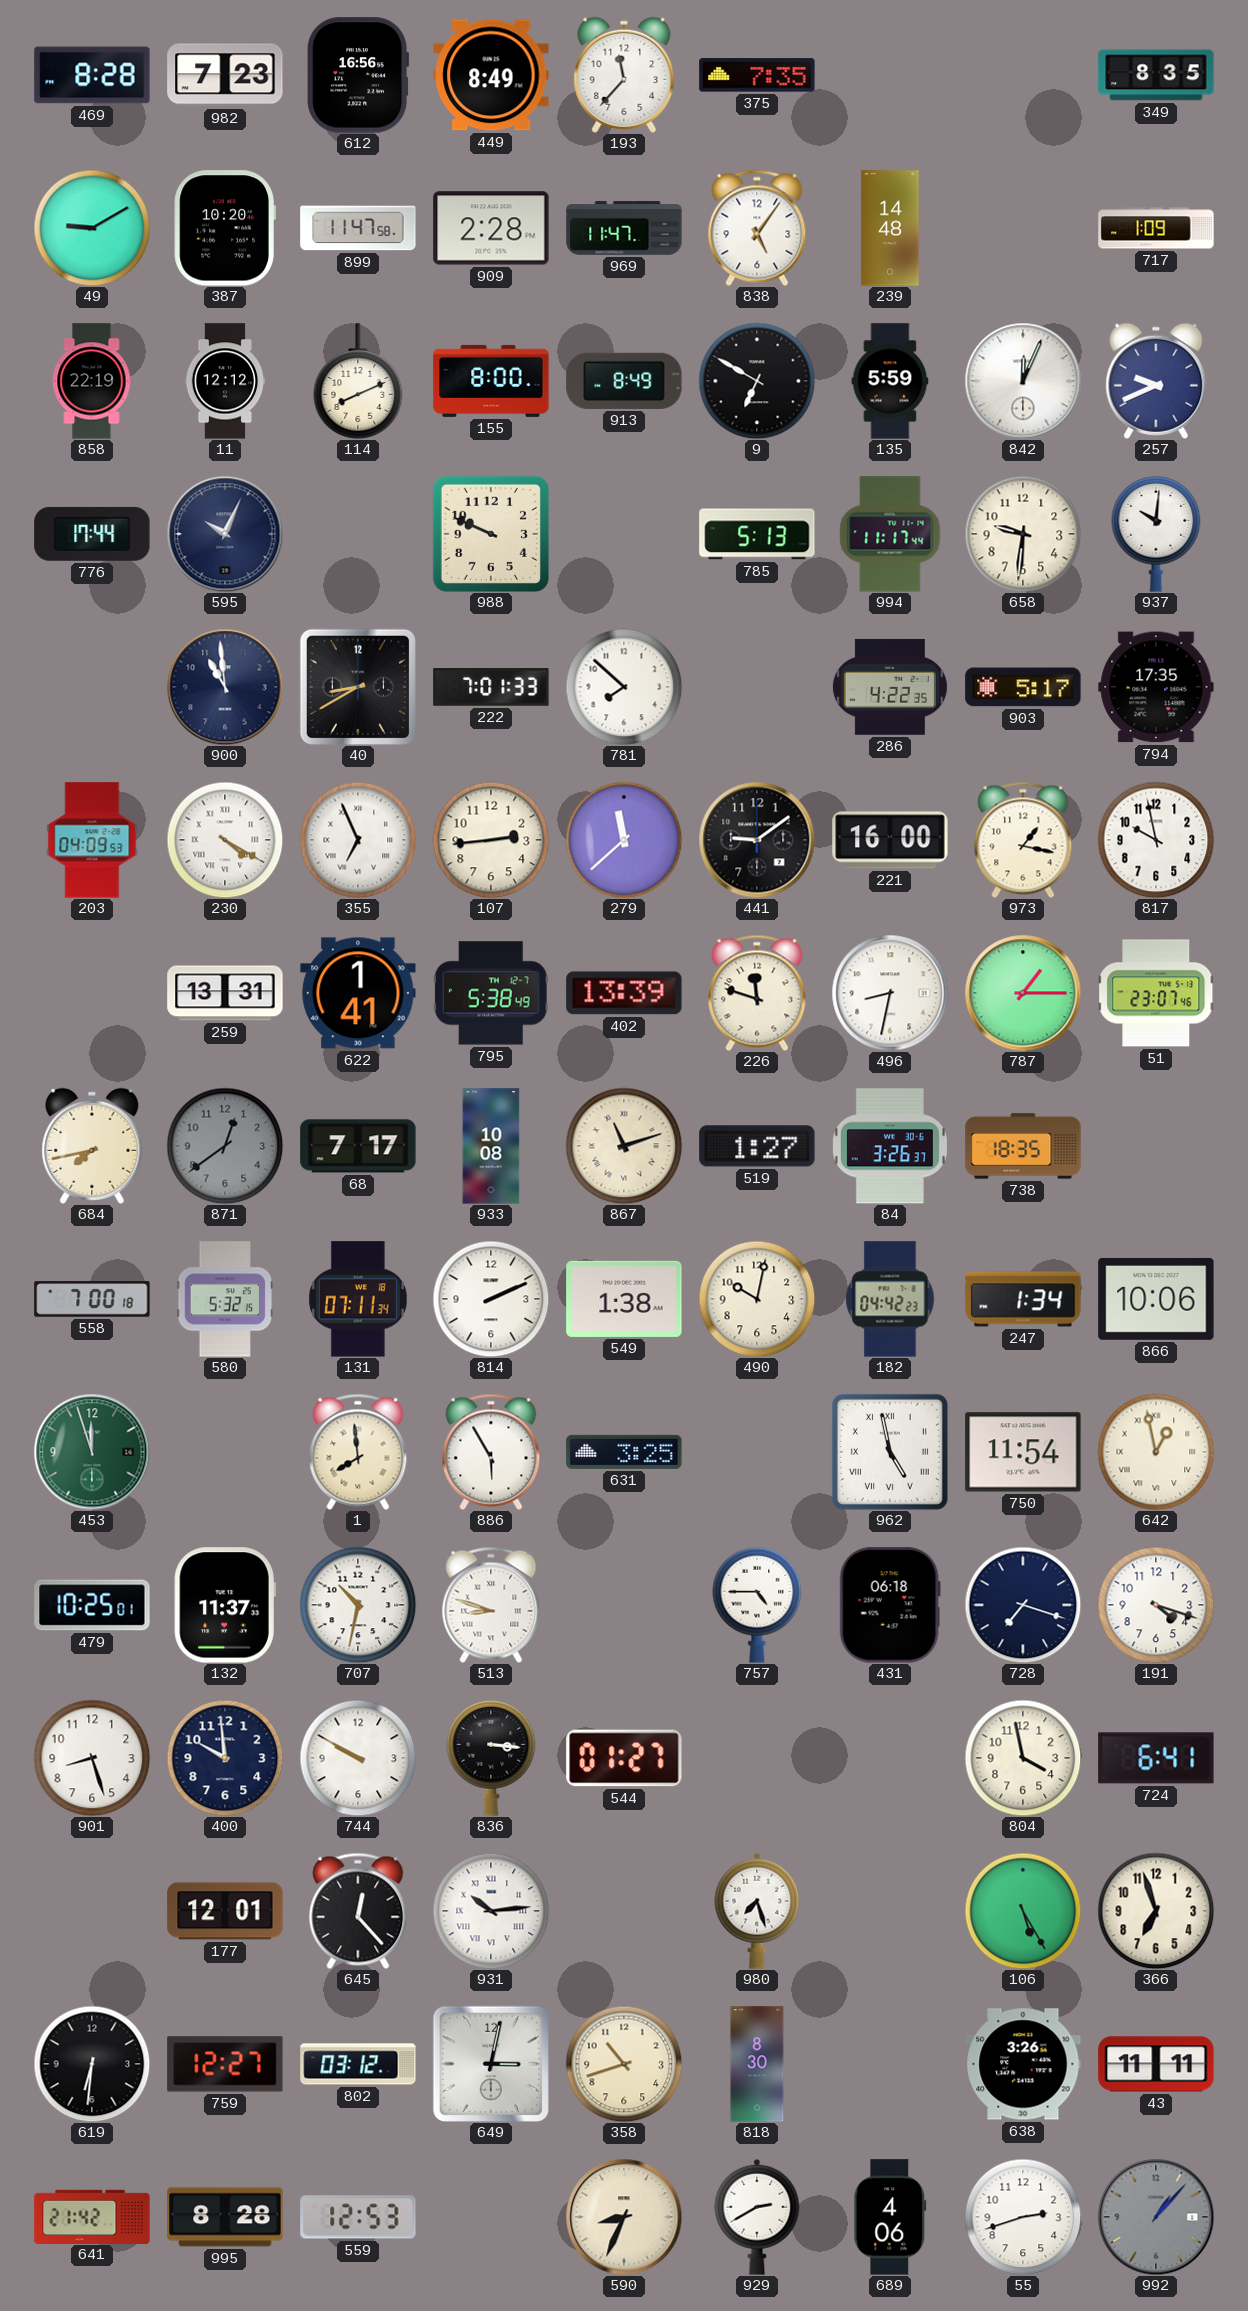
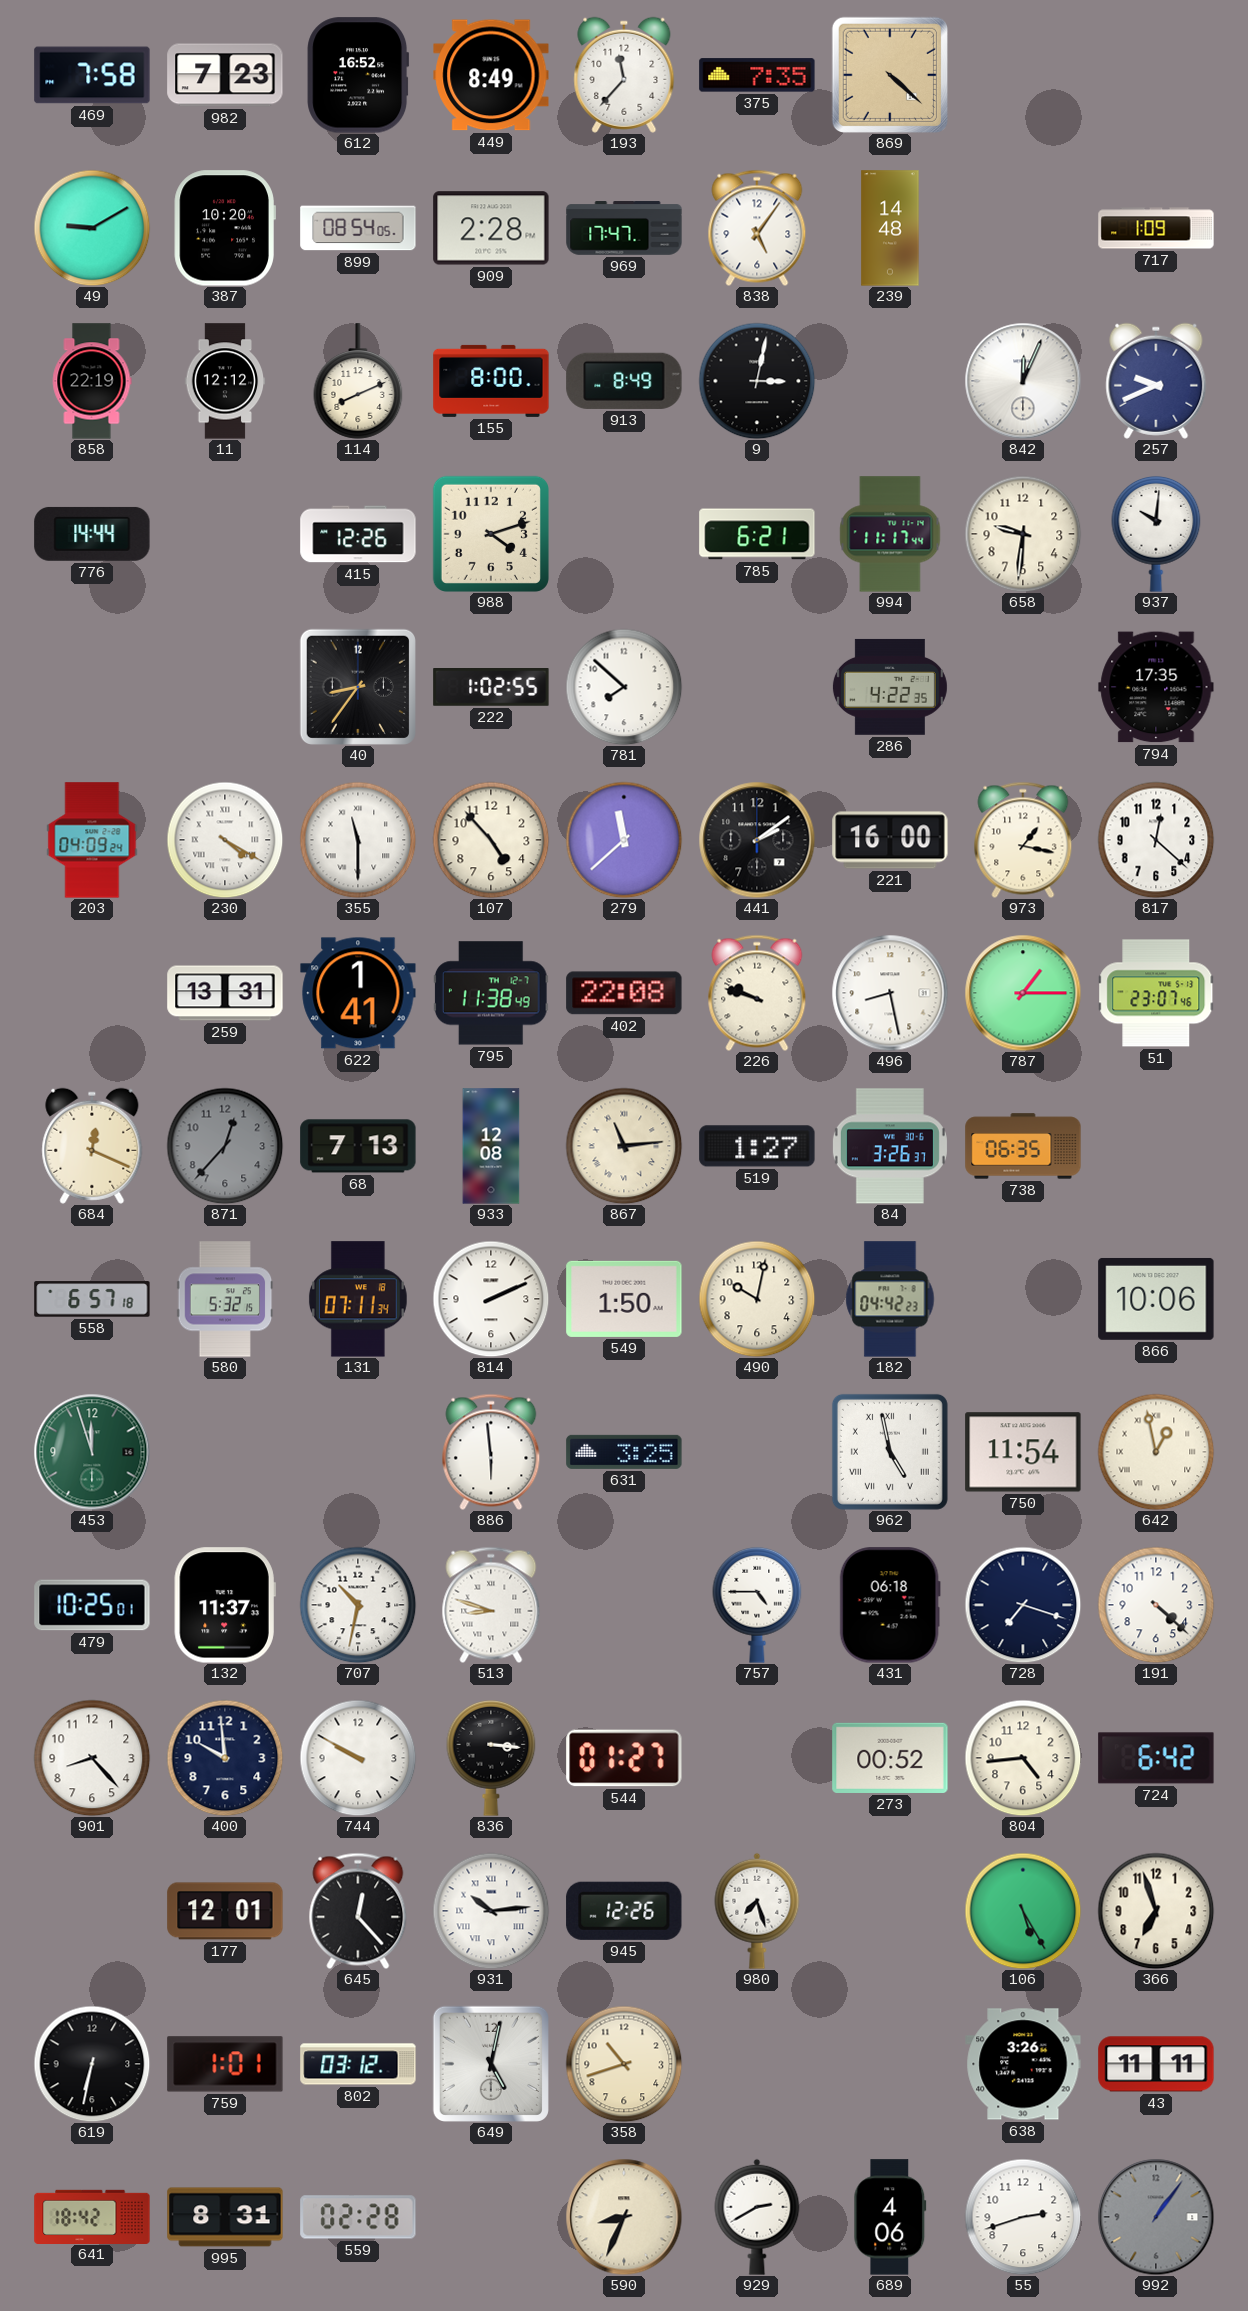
469: 8:28 -> 7:58 (92, 75)
612: 16:56 -> 16:52 (358, 75)
869: none -> 4:22 (890, 75)
349: 8:35 -> none (1156, 75)
899: 11:47 -> 08:54 (358, 228)
969: 11:47 -> 17:47 (624, 228)
9: 6:50 -> 3:02 (757, 381)
135: 5:59 -> none (890, 381)
776: 17:44 -> 14:44 (92, 534)
595: 10:04 -> none (225, 534)
415: none -> 12:26 (358, 534)
988: 9:49 -> 4:12 (491, 534)
785: 5:13 -> 6:21 (757, 534)
900: 10:59 -> none (225, 687)
40: 8:40 -> 8:36 (358, 687)
222: 7:01 -> 1:02 (491, 687)
903: 5:17 -> none (1023, 687)
203: 04:09:53 -> 04:09:24 (92, 840)
355: 6:56 -> 11:30 (358, 840)
107: 2:44 -> 4:53 (491, 840)
441: 9:09 -> 2:09 (757, 840)
817: 9:58 -> 12:22 (1156, 840)
795: 5:38 -> 11:38 (491, 993)
402: 13:39 -> 22:08 (624, 993)
226: 11:48 -> 9:48 (757, 993)
496: 8:32 -> 8:28 (890, 993)
684: 7:43 -> 12:19 (92, 1146)
871: 12:39 -> 12:37 (225, 1146)
68: 7:17 -> 7:13 (358, 1146)
933: 10:08 -> 12:08 (491, 1146)
867: 11:12 -> 11:14 (624, 1146)
738: 18:35 -> 06:35 (1023, 1146)
558: 7:00 -> 6:57 (92, 1299)
549: 1:38 -> 1:50 (624, 1299)
247: 1:34 -> none (1023, 1299)
1: 7:59 -> none (358, 1452)
886: 5:55 -> 5:59 (491, 1452)
191: 4:18 -> 4:22 (1156, 1605)
901: 8:27 -> 8:23 (92, 1758)
273: none -> 00:52 (890, 1758)
804: 3:58 -> 4:44 (1023, 1758)
724: 6:41 -> 6:42 (1156, 1758)
945: none -> 12:26 (624, 1911)
619: 6:31 -> 6:32 (92, 2064)
759: 12:27 -> 1:01 (225, 2064)
649: 3:02 -> 5:02 (491, 2064)
818: 8:30 -> none (757, 2064)
641: 21:42 -> 18:42 (92, 2216)
995: 8:28 -> 8:31 (225, 2217)
559: 12:53 -> 02:28 (358, 2217)
992: 1:07 -> 1:06 (1156, 2217)
